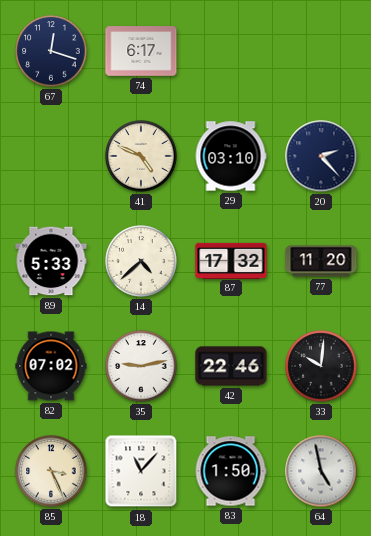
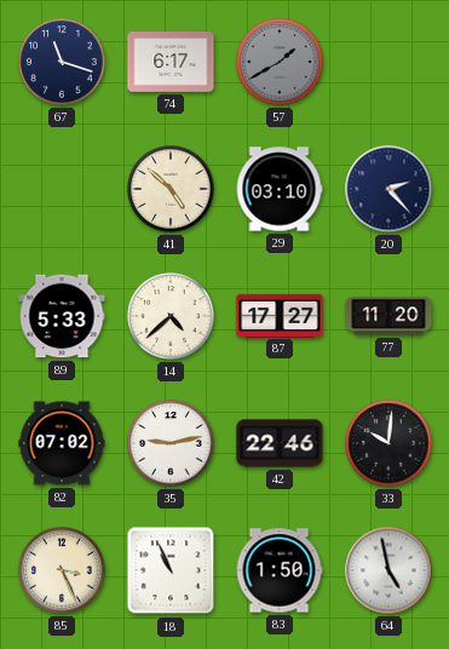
67: 12:18 -> 11:18 (62, 62)
57: none -> 1:40 (280, 62)
41: 4:49 -> 4:52 (171, 189)
87: 17:32 -> 17:27 (280, 315)
18: 11:07 -> 10:56 (171, 570)
